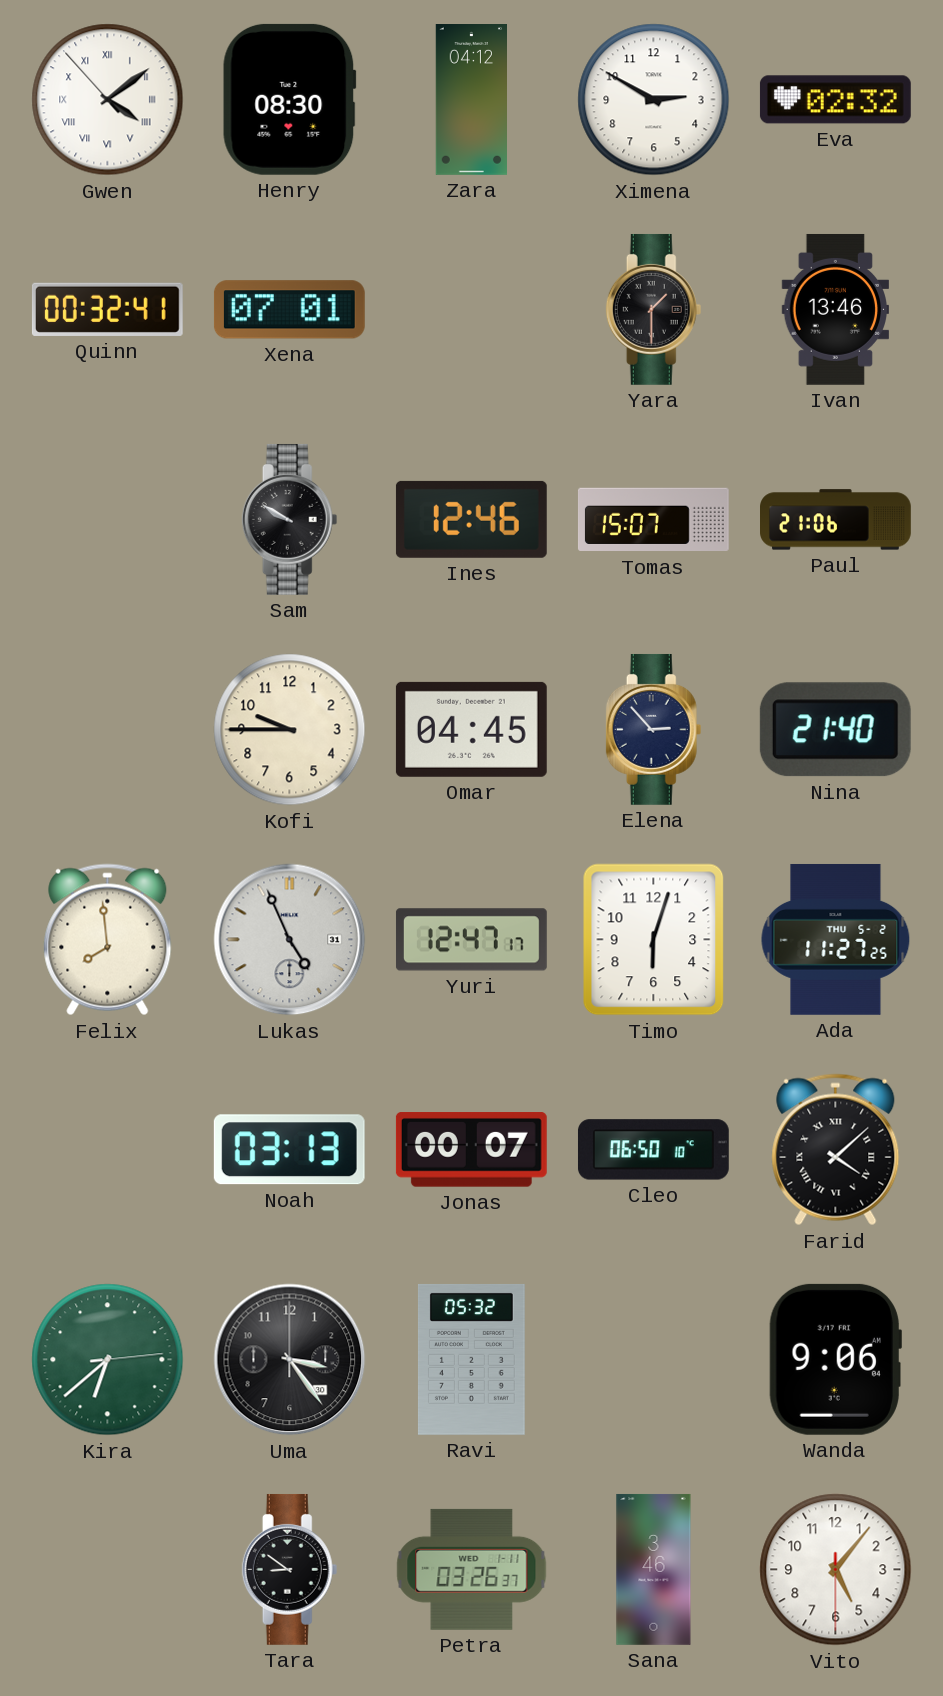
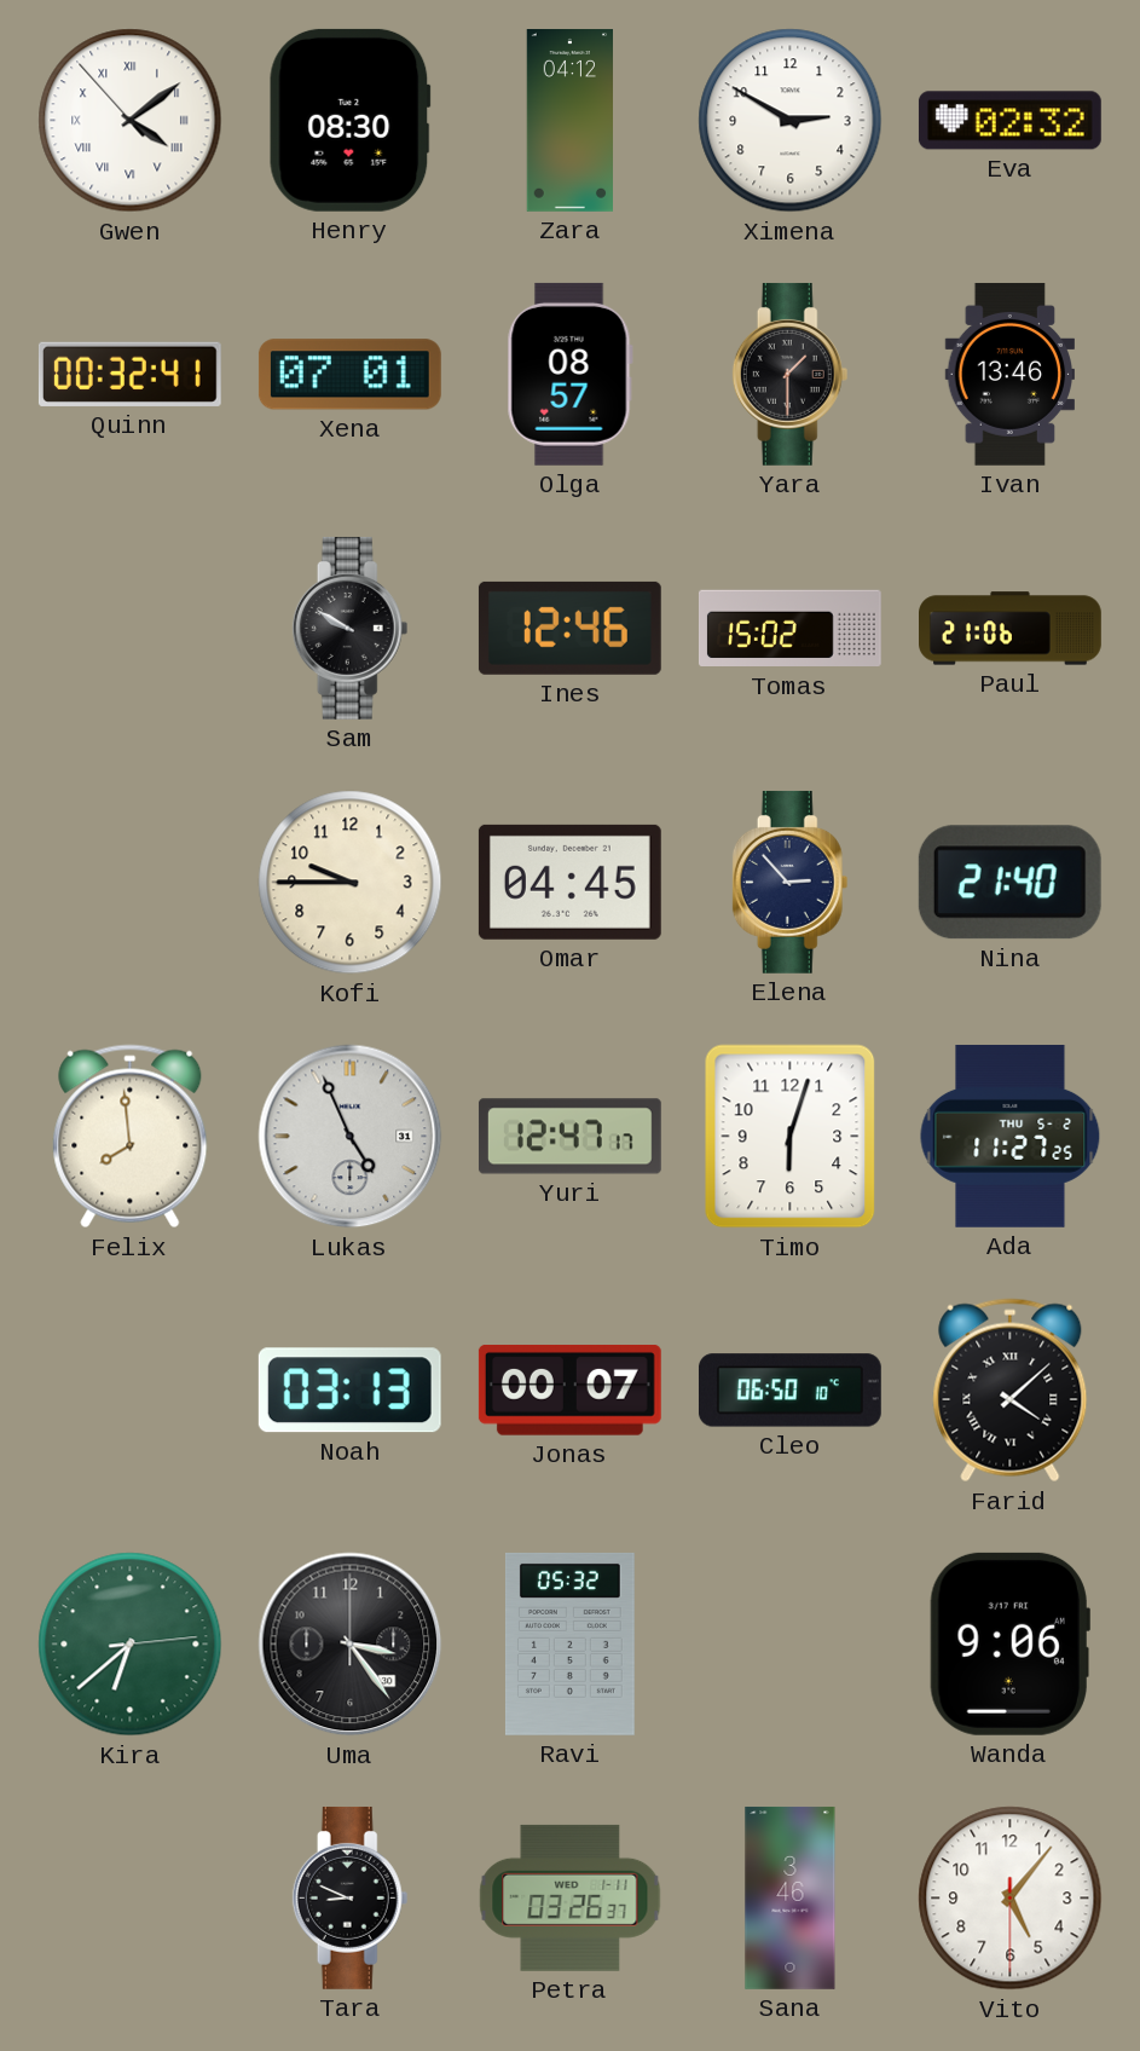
Olga: none -> 08:57 (569, 374)
Tomas: 15:07 -> 15:02 (789, 629)
Tara: 8:51 -> 8:49 (351, 1897)
